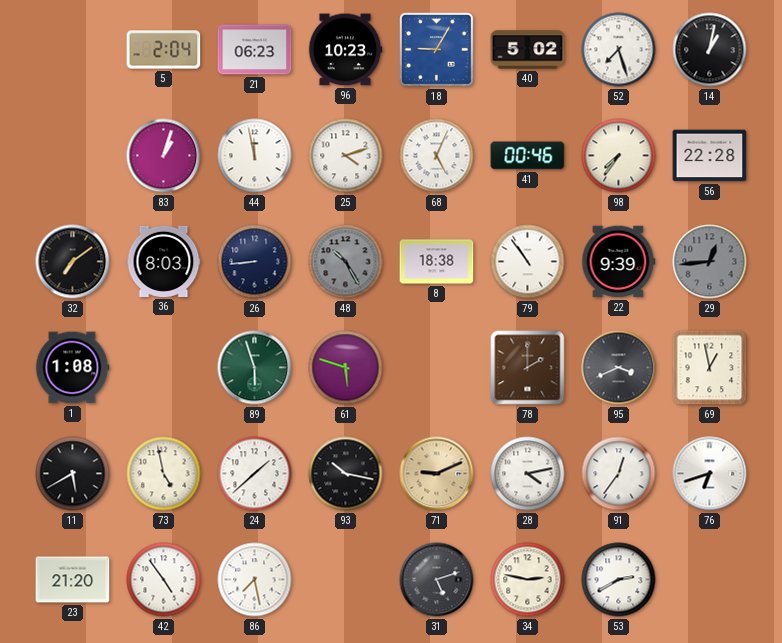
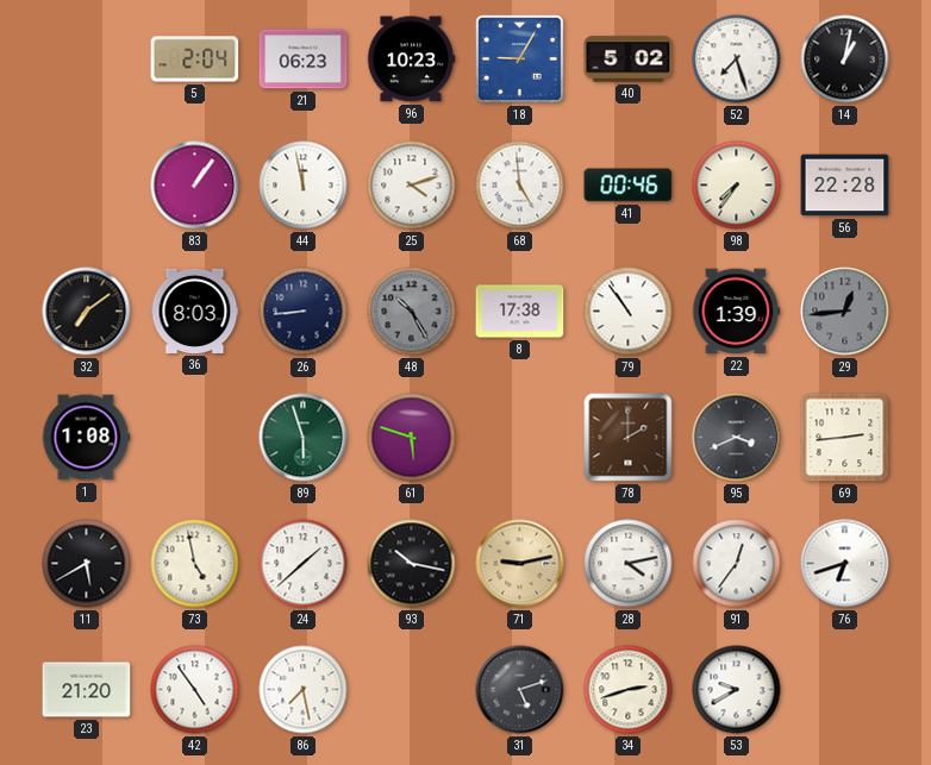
83: 1:03 -> 1:06 (195, 186)
68: 5:04 -> 4:59 (520, 186)
8: 18:38 -> 17:38 (520, 312)
22: 9:39 -> 1:39 (737, 312)
69: 12:58 -> 2:44 (845, 438)
71: 9:11 -> 9:13 (520, 564)
34: 2:47 -> 2:42 (629, 690)
53: 2:40 -> 9:40 (737, 690)
